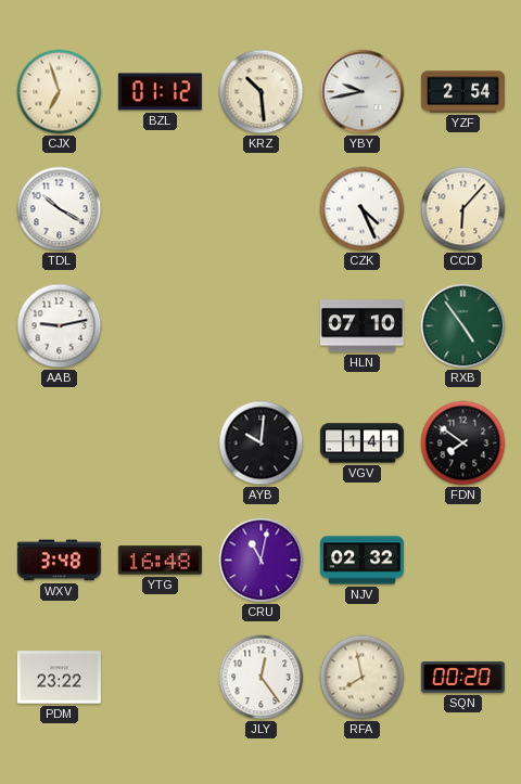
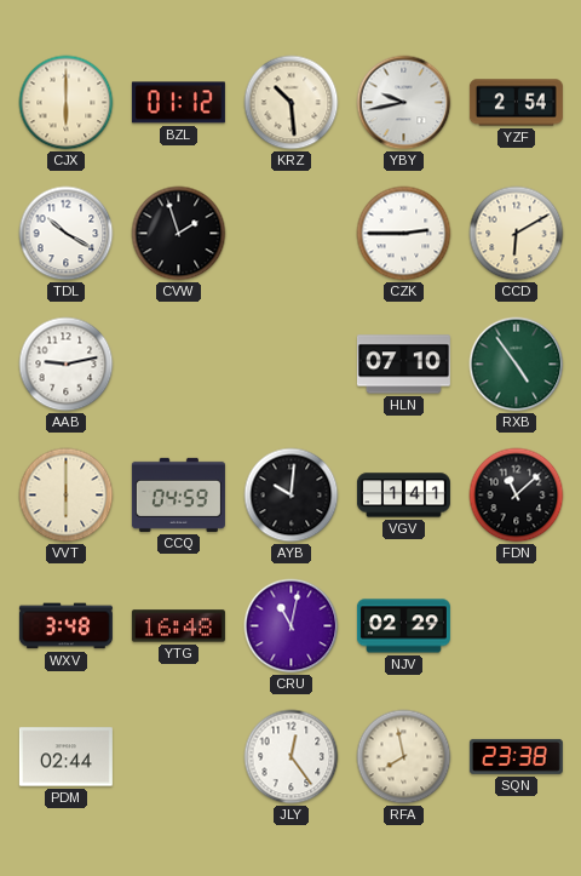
CJX: 6:57 -> 6:00 (67, 103)
CVW: none -> 1:57 (179, 234)
CZK: 4:26 -> 2:45 (404, 234)
CCD: 6:07 -> 6:10 (517, 234)
VVT: none -> 6:00 (67, 496)
CCQ: none -> 04:59 (178, 494)
FDN: 7:51 -> 11:08 (517, 496)
NJV: 02:32 -> 02:29 (403, 626)
PDM: 23:22 -> 02:44 (65, 757)
SQN: 00:20 -> 23:38 (516, 756)
